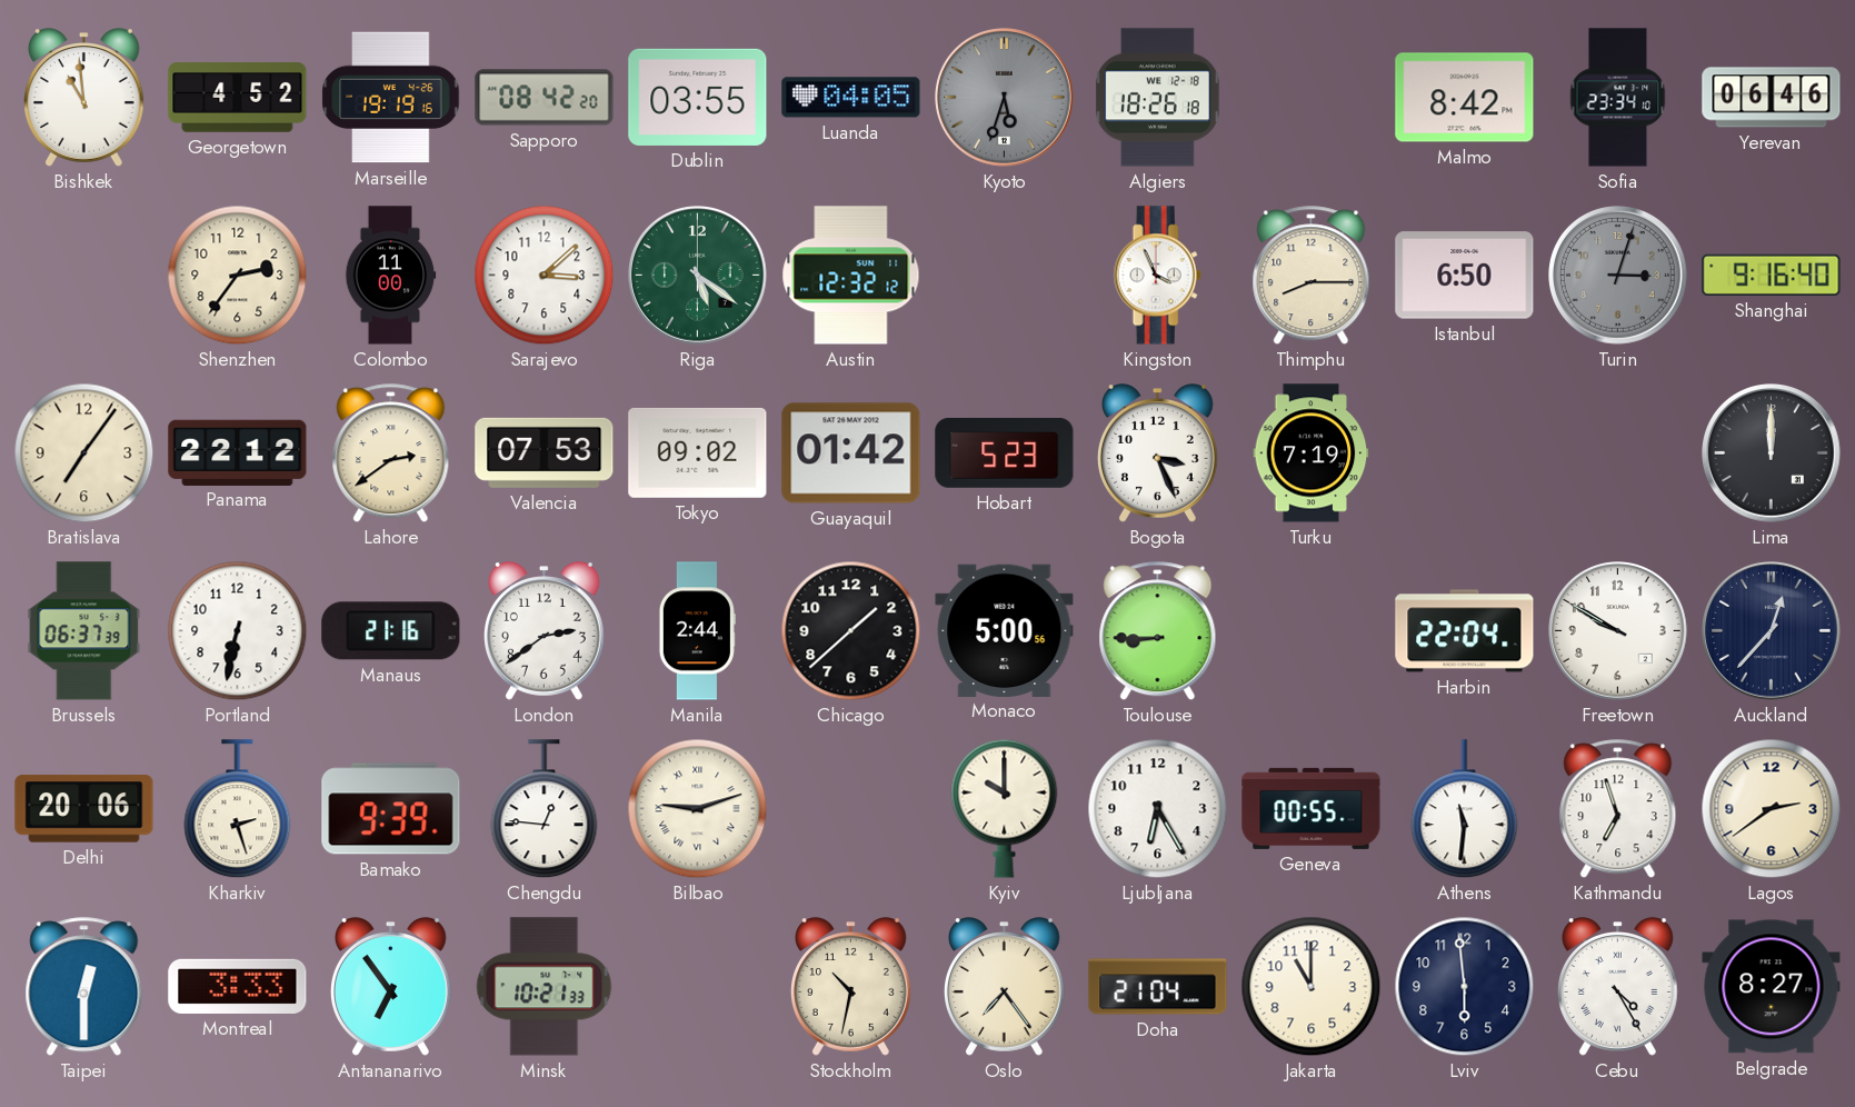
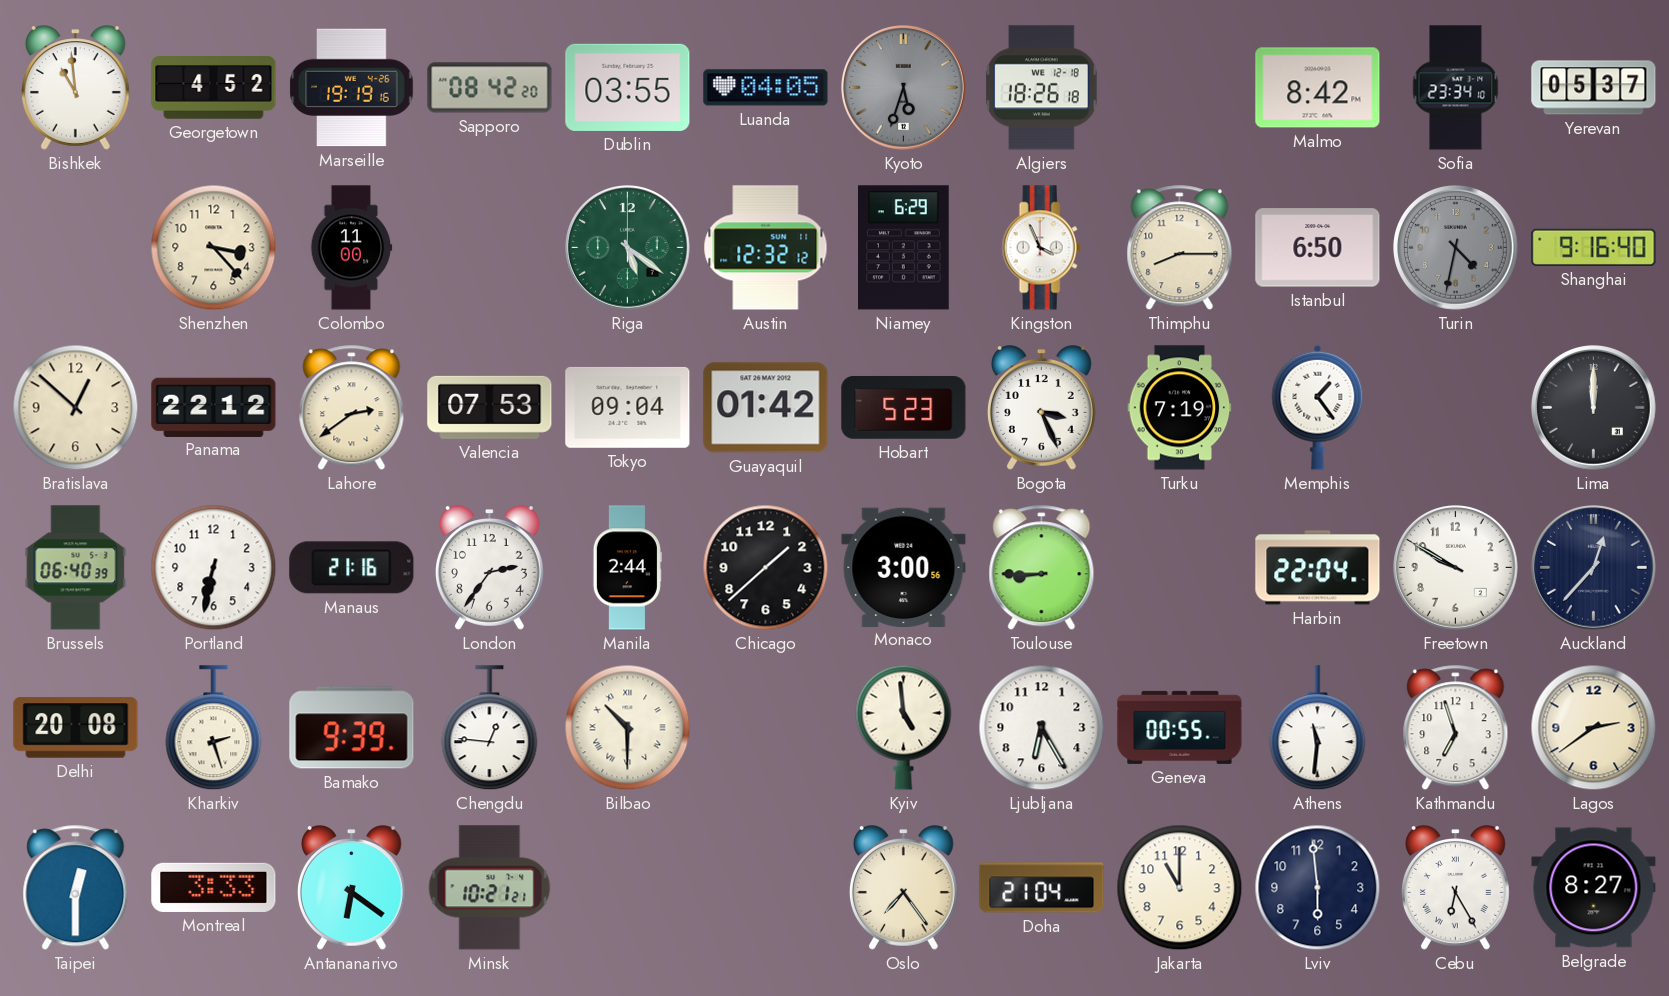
Yerevan: 06:46 -> 05:37 (1594, 88)
Shenzhen: 2:36 -> 3:23 (214, 248)
Sarajevo: 3:08 -> none (545, 276)
Niamey: none -> 6:29 (904, 248)
Turin: 3:03 -> 4:32 (1456, 248)
Bratislava: 7:06 -> 12:52 (76, 408)
Tokyo: 09:02 -> 09:04 (628, 407)
Memphis: none -> 1:24 (1318, 407)
Brussels: 06:37 -> 06:40 (76, 568)
London: 2:39 -> 2:36 (489, 568)
Monaco: 5:00 -> 3:00 (904, 567)
Delhi: 20:06 -> 20:08 (76, 728)
Bilbao: 9:12 -> 10:30 (628, 728)
Kyiv: 10:00 -> 4:59 (904, 727)
Antananarivo: 6:54 -> 6:21 (351, 888)
Minsk: 10:21:33 -> 10:21:21 (490, 888)
Stockholm: 10:32 -> none (850, 987)
Cebu: 4:25 -> 6:25 (1455, 888)
